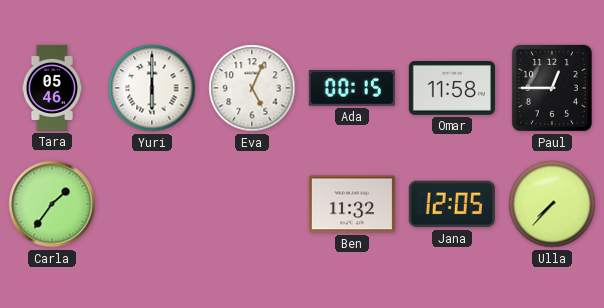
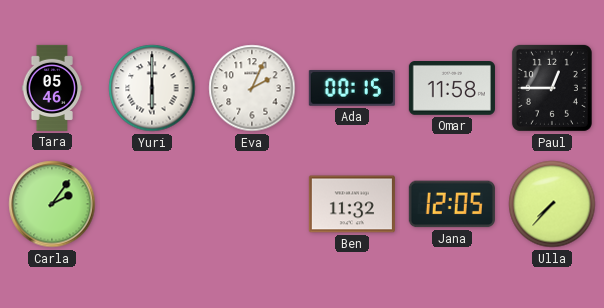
Eva: 5:04 -> 2:04 (252, 88)
Carla: 1:36 -> 2:06 (52, 204)
